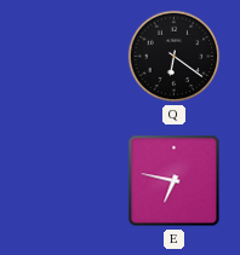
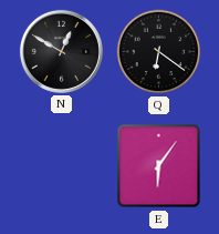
N: none -> 12:50 (61, 51)
E: 6:47 -> 6:06 (159, 166)
